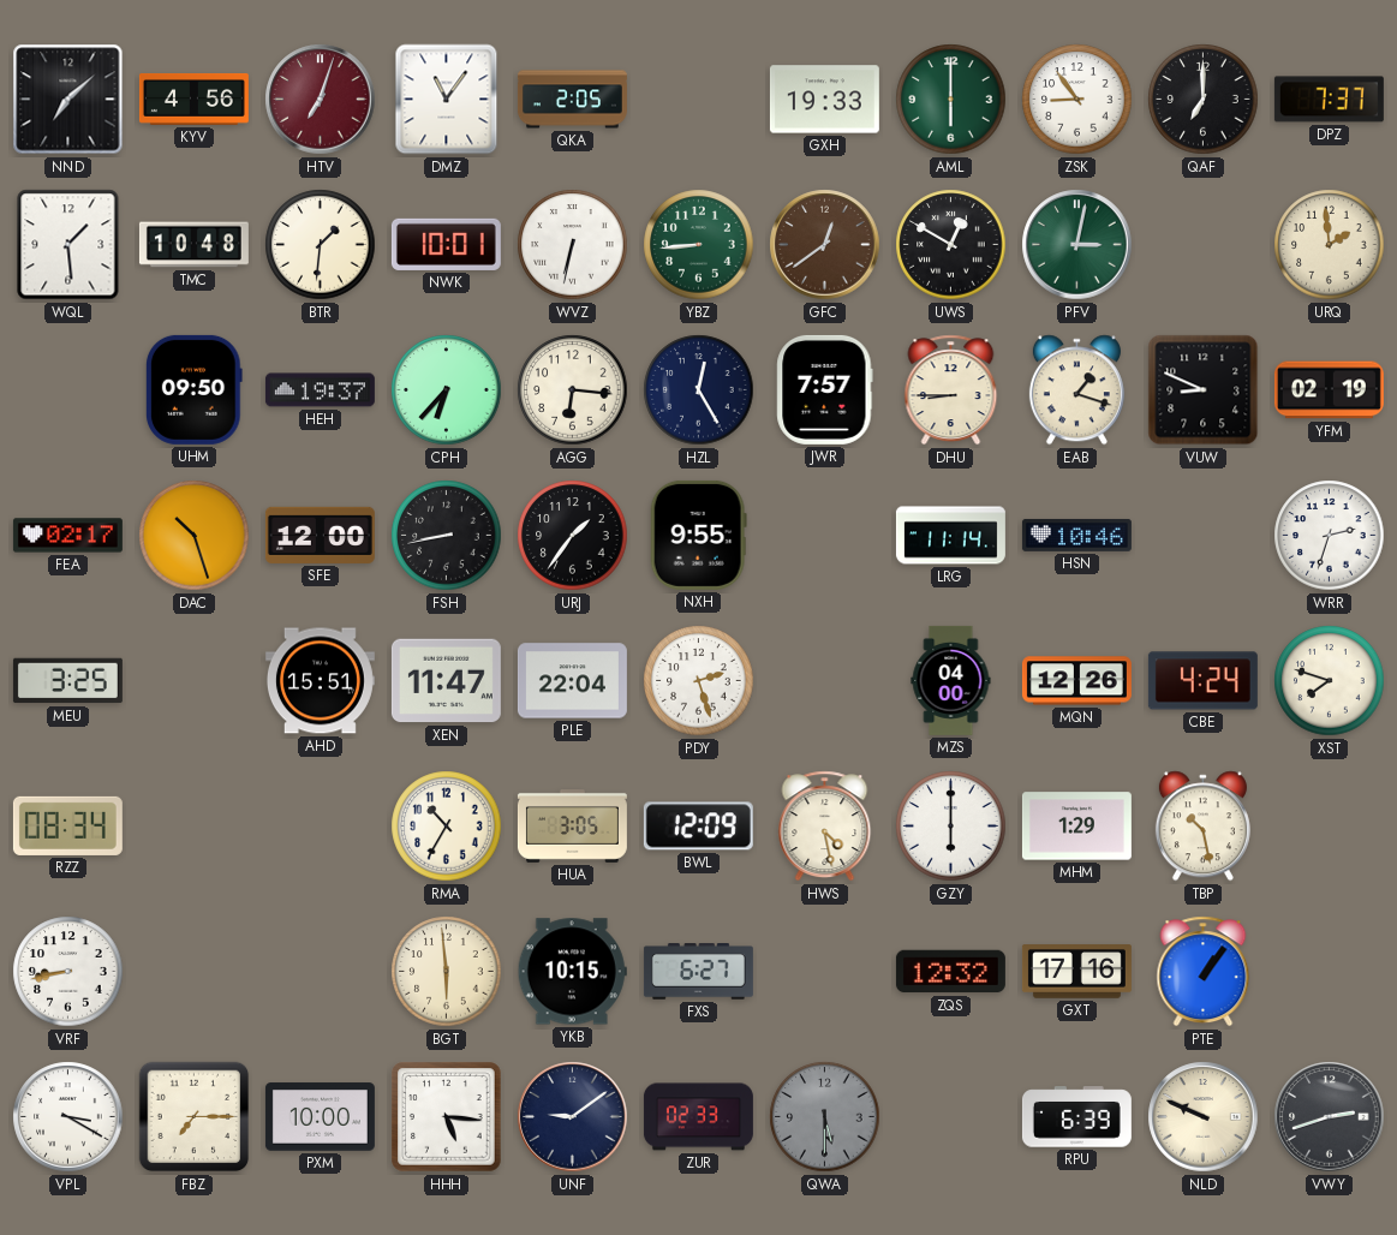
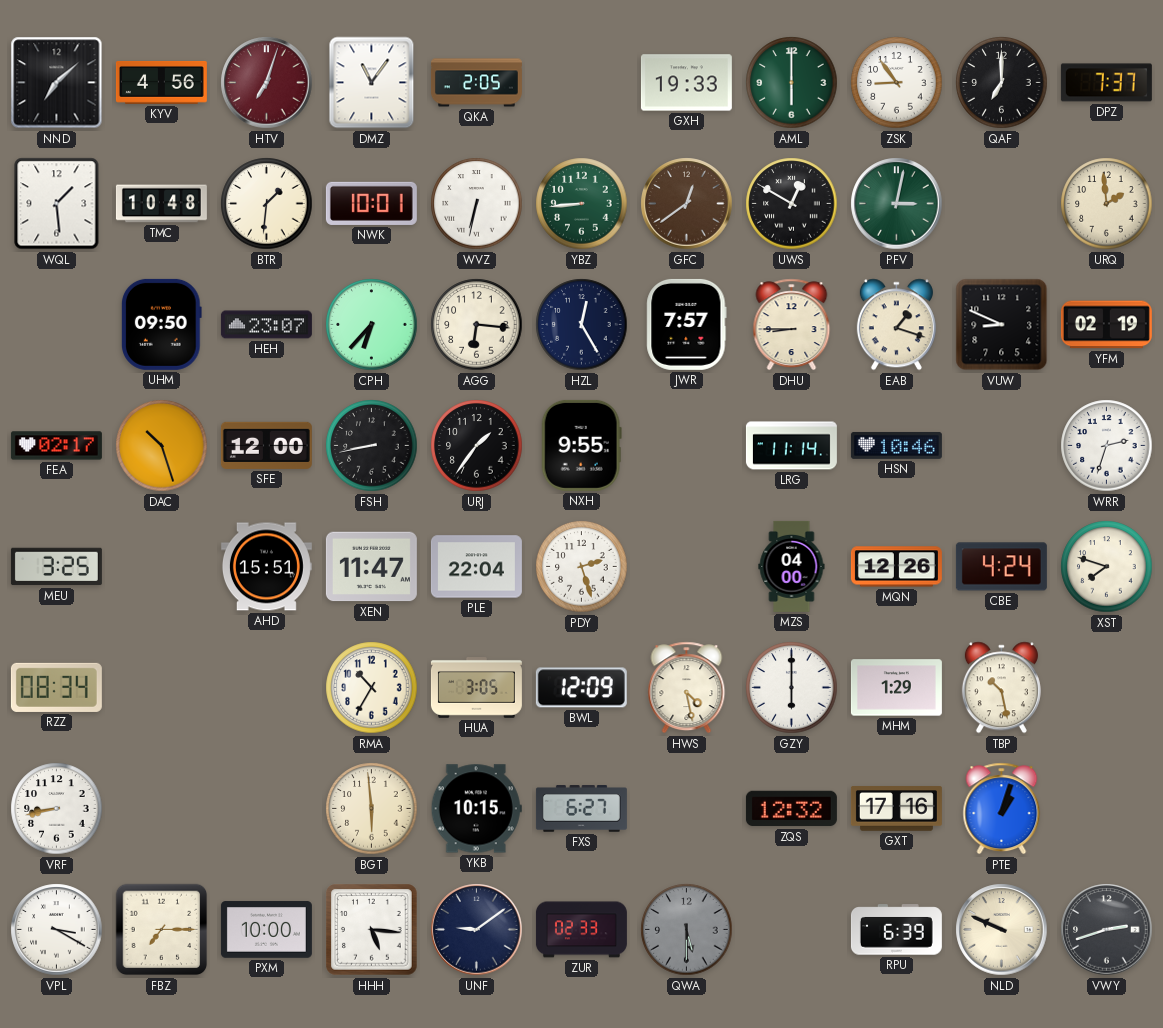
HEH: 19:37 -> 23:07 (266, 325)
PTE: 1:06 -> 1:03 (1002, 809)
